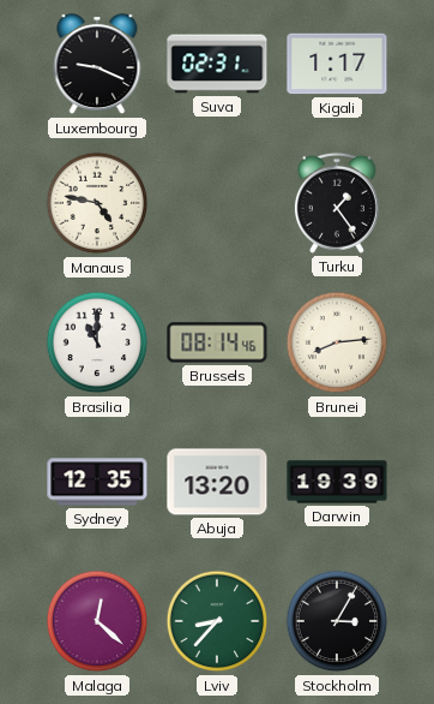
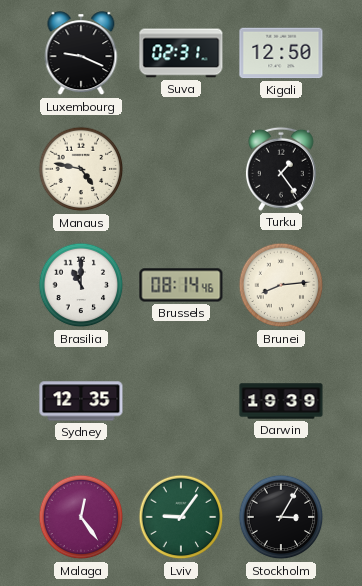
Kigali: 1:17 -> 12:50 (281, 53)
Abuja: 13:20 -> none (217, 482)
Malaga: 12:22 -> 12:24 (81, 517)
Lviv: 8:37 -> 9:06 (181, 517)
